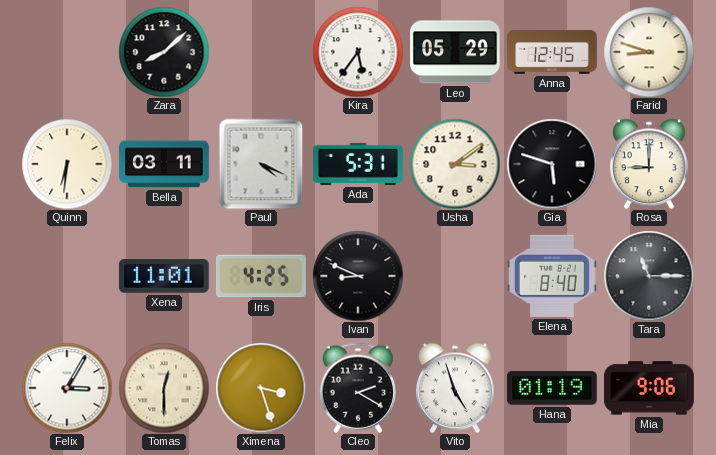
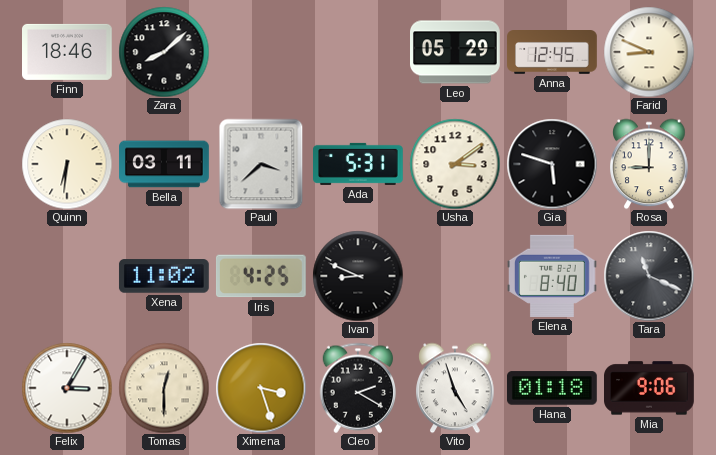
Finn: none -> 18:46 (68, 52)
Kira: 5:36 -> none (358, 52)
Farid: 8:48 -> 8:49 (649, 52)
Paul: 4:19 -> 3:38 (261, 164)
Xena: 11:01 -> 11:02 (164, 276)
Tara: 11:15 -> 11:19 (649, 276)
Hana: 01:19 -> 01:18 (553, 388)
